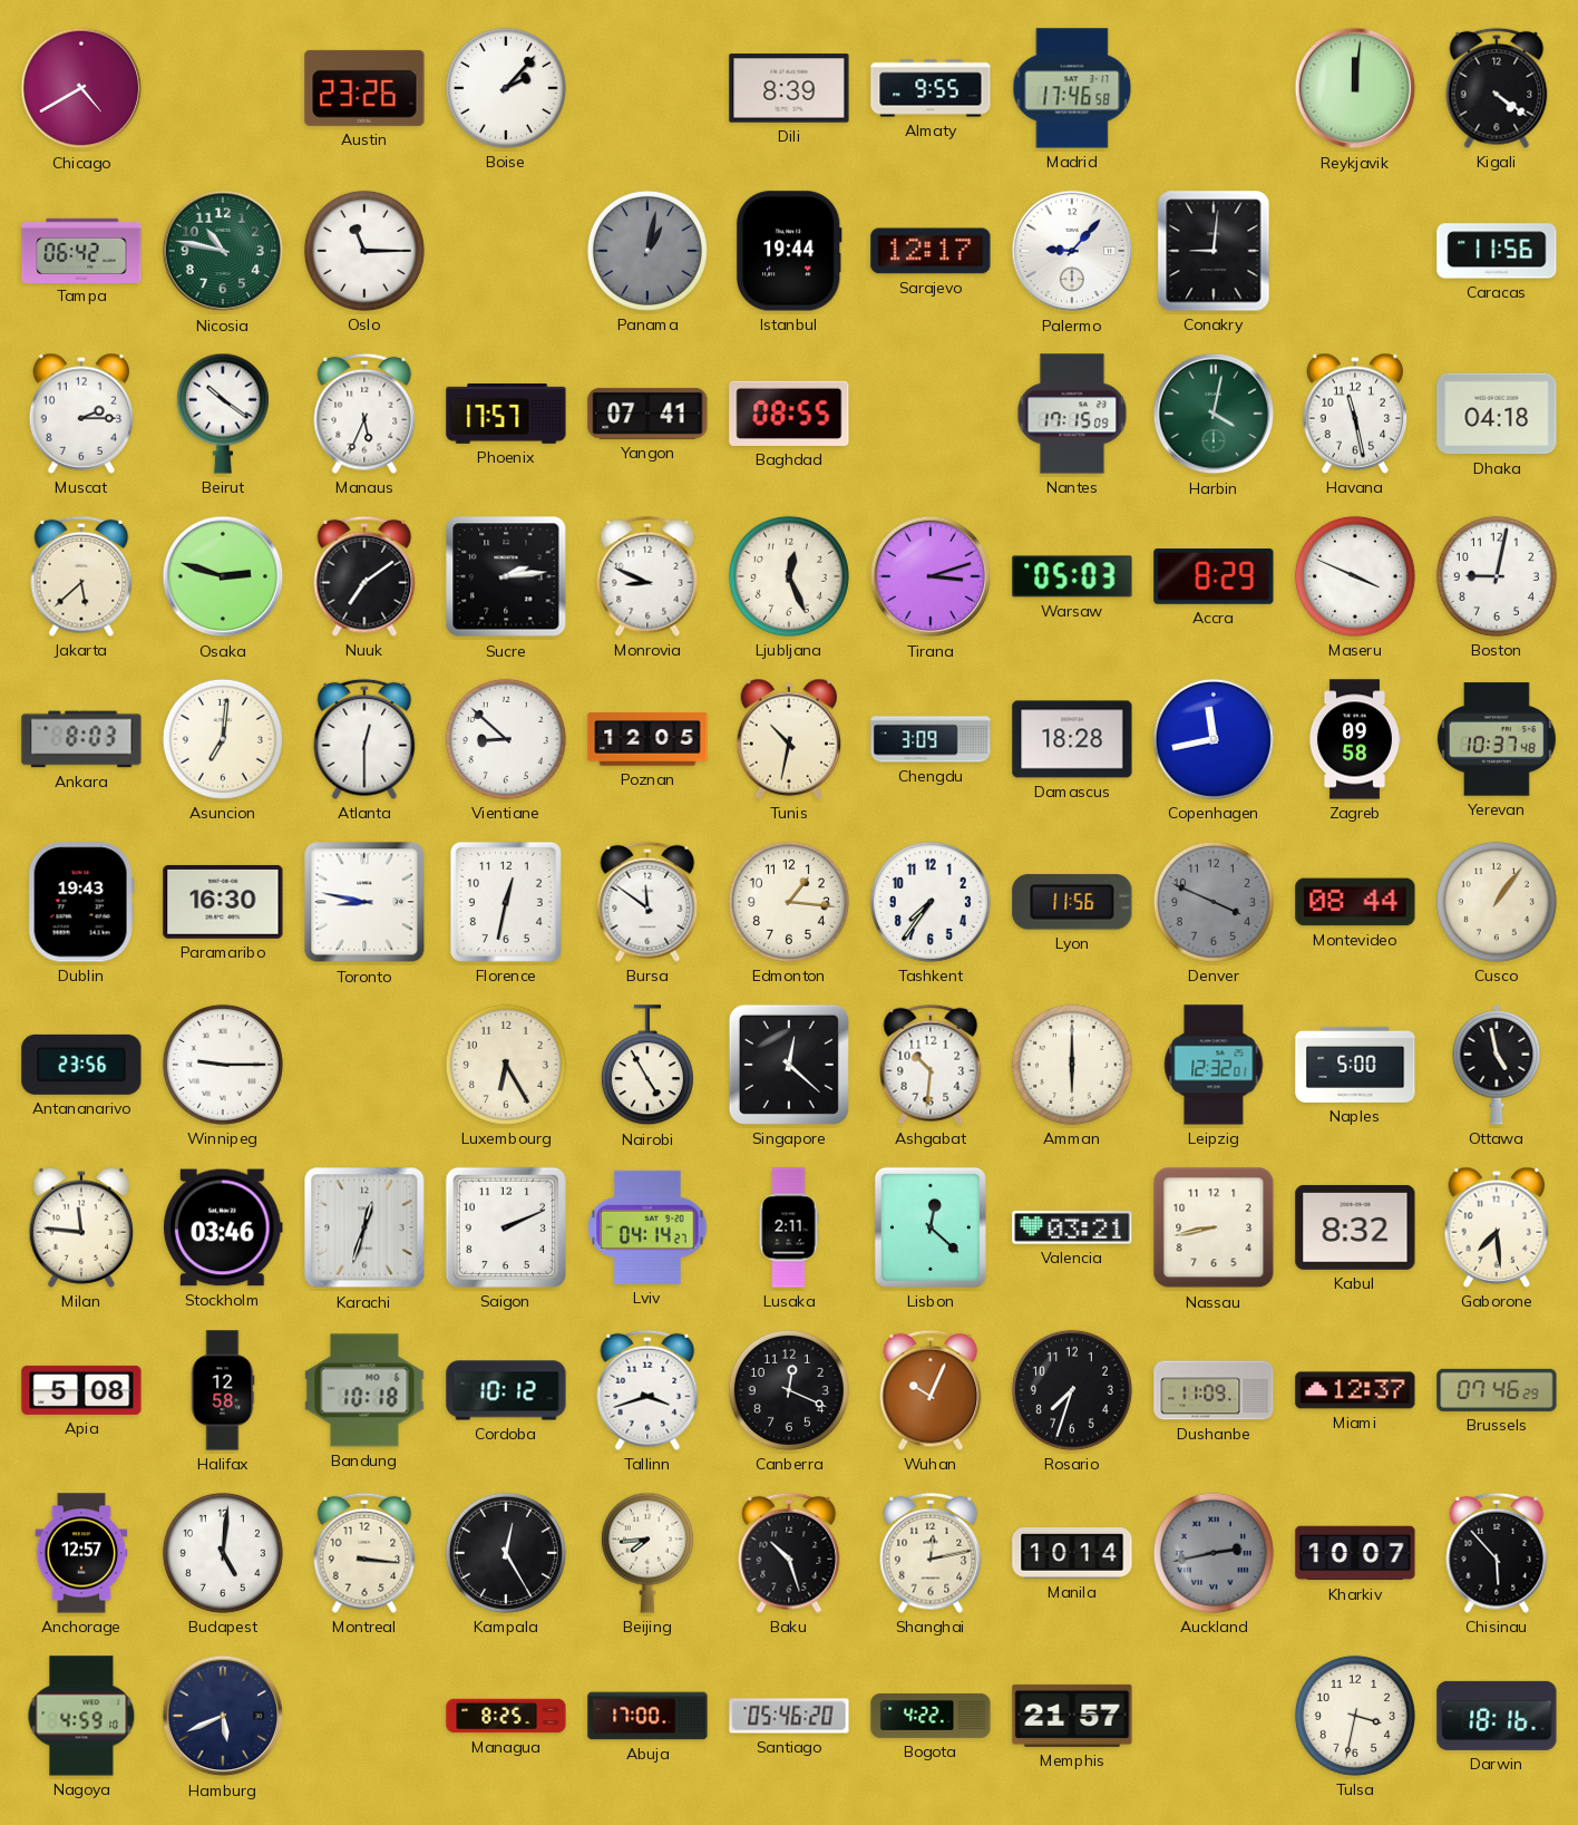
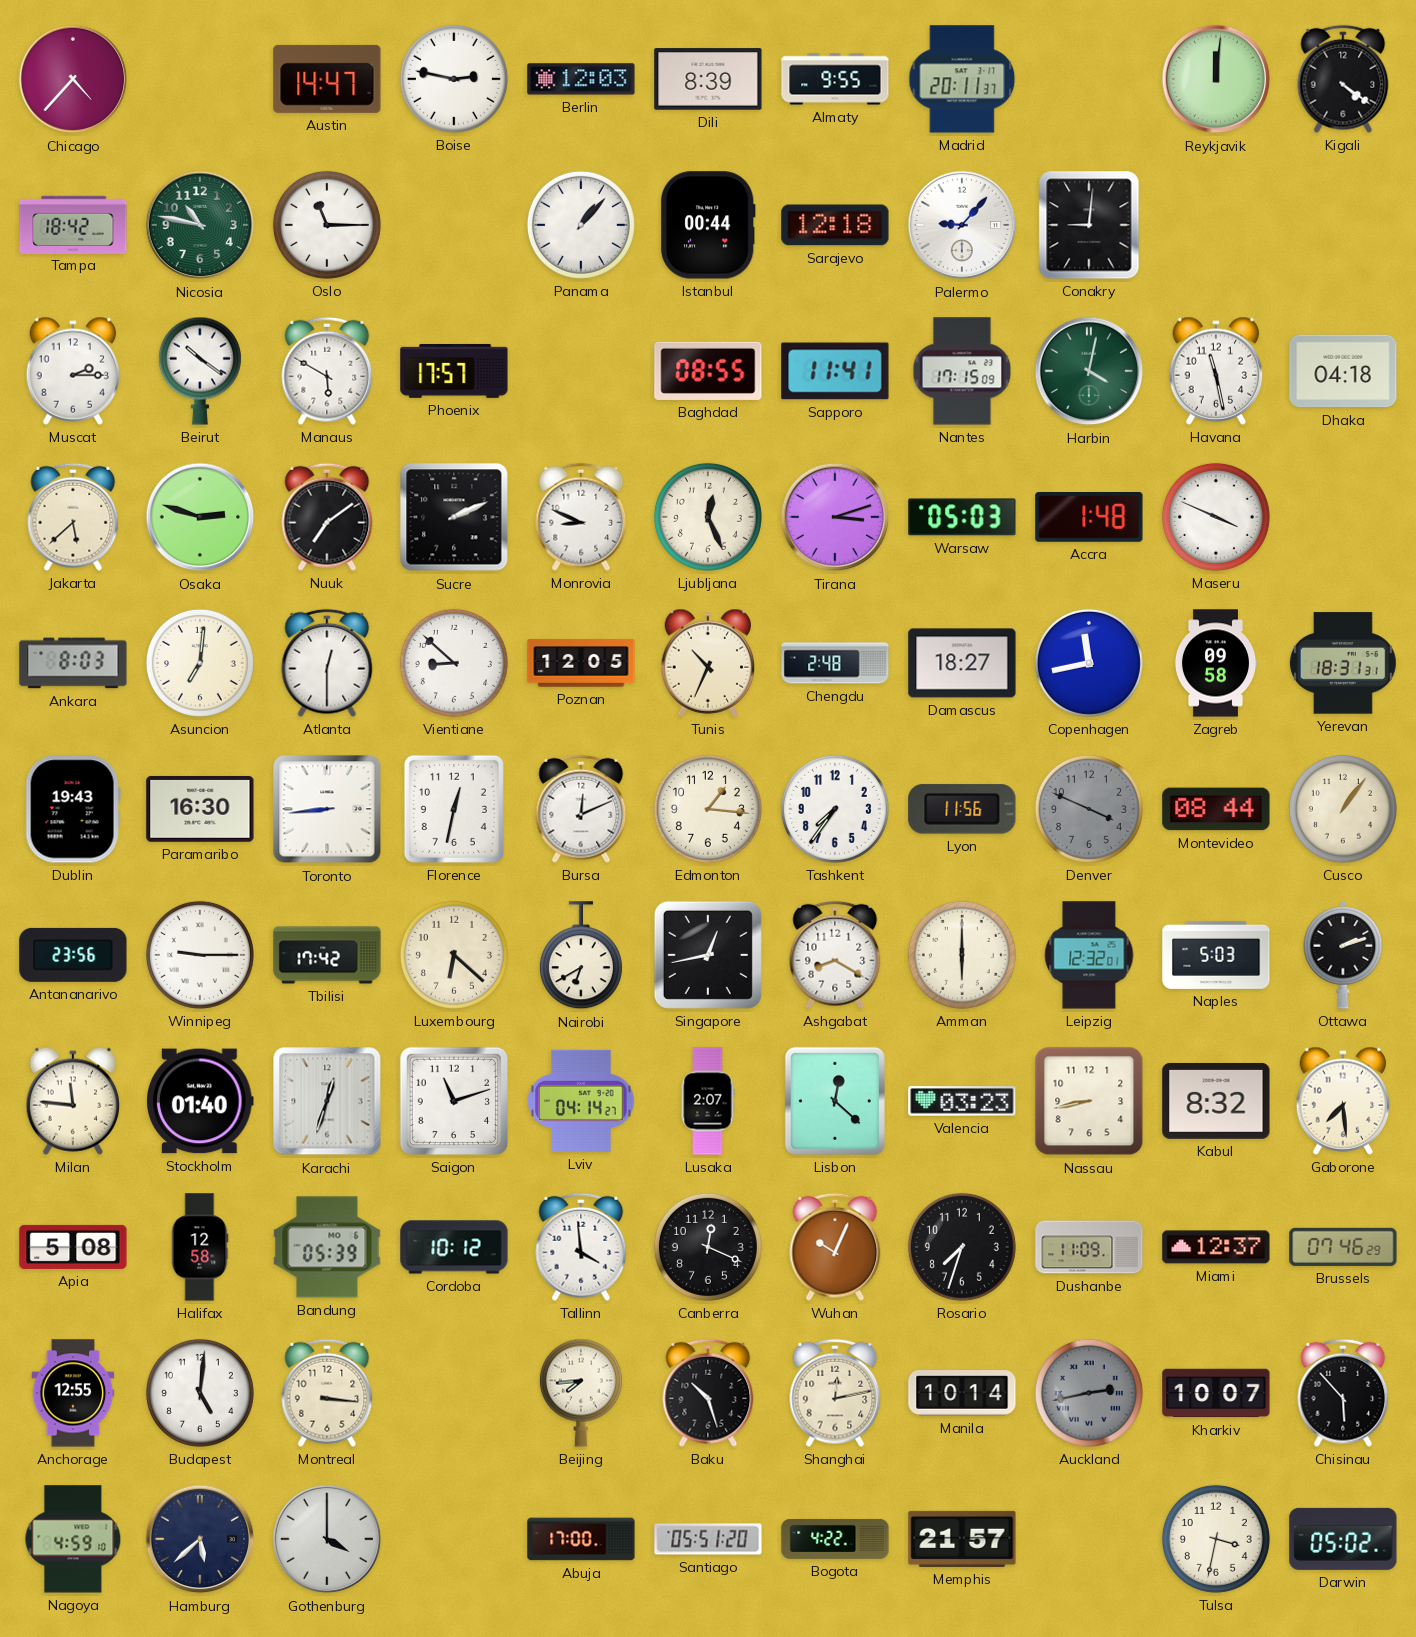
Chicago: 4:40 -> 4:37 (73, 79)
Austin: 23:26 -> 14:47 (327, 79)
Boise: 2:07 -> 2:47 (454, 79)
Berlin: none -> 12:03 (581, 79)
Madrid: 17:46 -> 20:11 (962, 79)
Tampa: 06:42 -> 18:42 (73, 224)
Panama: 1:02 -> 1:07 (581, 225)
Panama dial: grey -> white (581, 225)
Istanbul: 19:44 -> 00:44 (708, 225)
Sarajevo: 12:17 -> 12:18 (835, 225)
Caracas: 11:56 -> none (1497, 251)
Manaus: 5:34 -> 5:50 (327, 371)
Yangon: 07:41 -> none (647, 414)
Sapporo: none -> 11:41 (835, 371)
Sucre: 2:14 -> 2:11 (454, 517)
Accra: 8:29 -> 1:48 (1089, 518)
Boston: 9:02 -> none (1497, 576)
Tunis: 10:32 -> 10:34 (708, 663)
Chengdu: 3:09 -> 2:48 (835, 663)
Damascus: 18:28 -> 18:27 (962, 663)
Yerevan: 10:37 -> 18:31 (1343, 663)
Toronto: 8:47 -> 8:44 (327, 809)
Bursa: 11:51 -> 12:11 (581, 809)
Tbilisi: none -> 17:42 (327, 955)
Luxembourg: 6:25 -> 6:22 (454, 955)
Nairobi: 4:55 -> 6:40 (581, 956)
Singapore: 12:22 -> 12:43 (708, 955)
Ashgabat: 10:31 -> 8:20 (835, 955)
Naples: 5:00 -> 5:03 (1216, 955)
Ottawa: 4:58 -> 2:12 (1343, 955)
Stockholm: 03:46 -> 01:40 (201, 1101)
Saigon: 2:11 -> 11:12 (454, 1101)
Lusaka: 2:11 -> 2:07 (708, 1101)
Valencia: 03:21 -> 03:23 (962, 1101)
Bandung: 10:18 -> 05:39 (327, 1247)
Tallinn: 3:42 -> 3:59 (581, 1247)
Anchorage: 12:57 -> 12:55 (73, 1393)
Kampala: 12:25 -> none (506, 1553)
Hamburg: 5:41 -> 5:38 (200, 1539)
Gothenburg: none -> 4:00 (327, 1539)
Managua: 8:25 -> none (506, 1716)
Santiago: 05:46 -> 05:51 (708, 1539)
Darwin: 18:16 -> 05:02 (1343, 1539)
